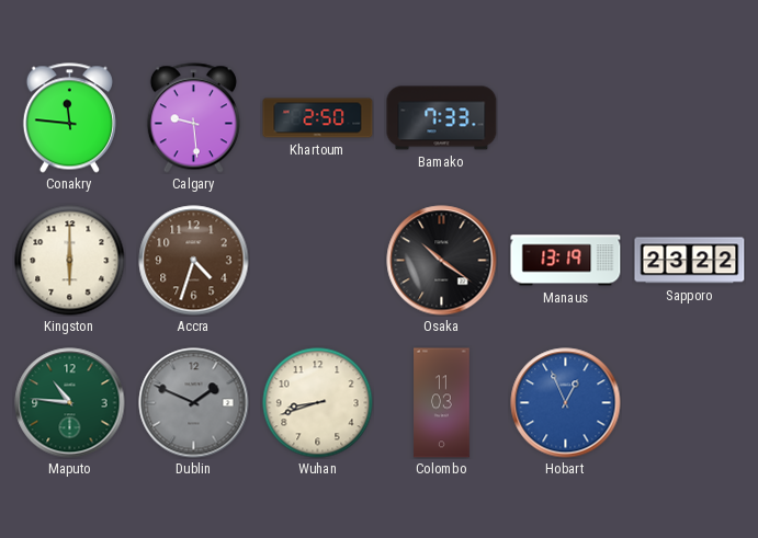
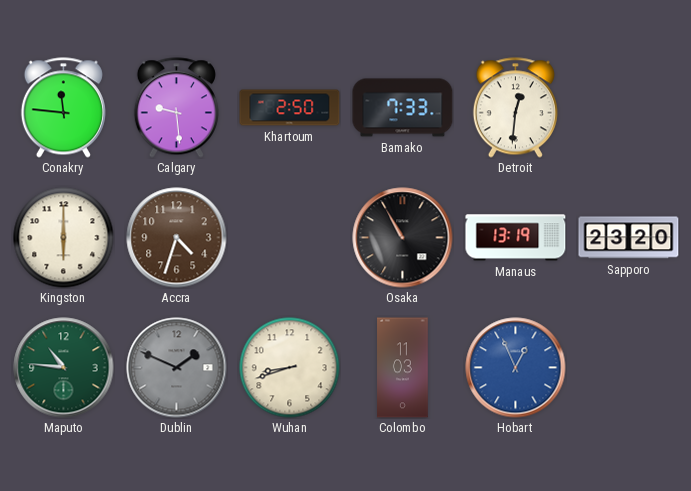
Detroit: none -> 12:31 (515, 108)
Osaka: 10:21 -> 10:55 (403, 238)
Sapporo: 23:22 -> 23:20 (629, 238)
